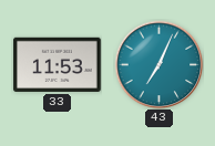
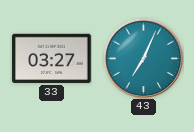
33: 11:53 -> 03:27 (52, 58)
